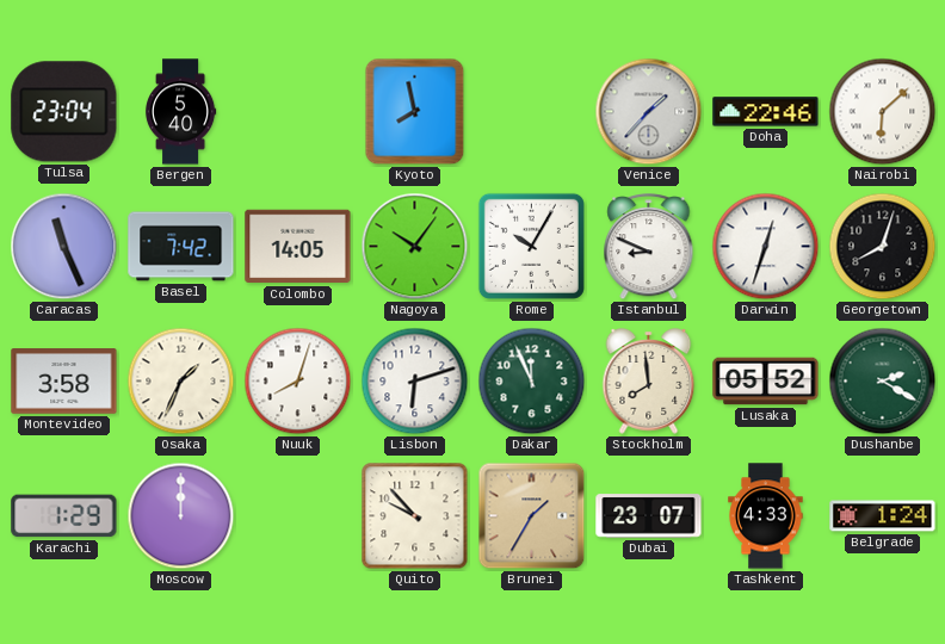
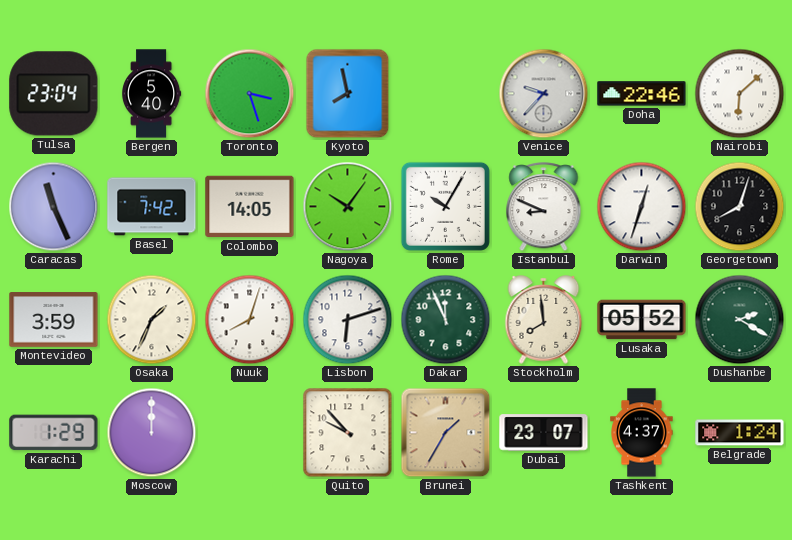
Toronto: none -> 3:27 (250, 94)
Venice: 1:37 -> 9:37 (544, 94)
Montevideo: 3:58 -> 3:59 (54, 320)
Tashkent: 4:33 -> 4:37 (642, 433)
